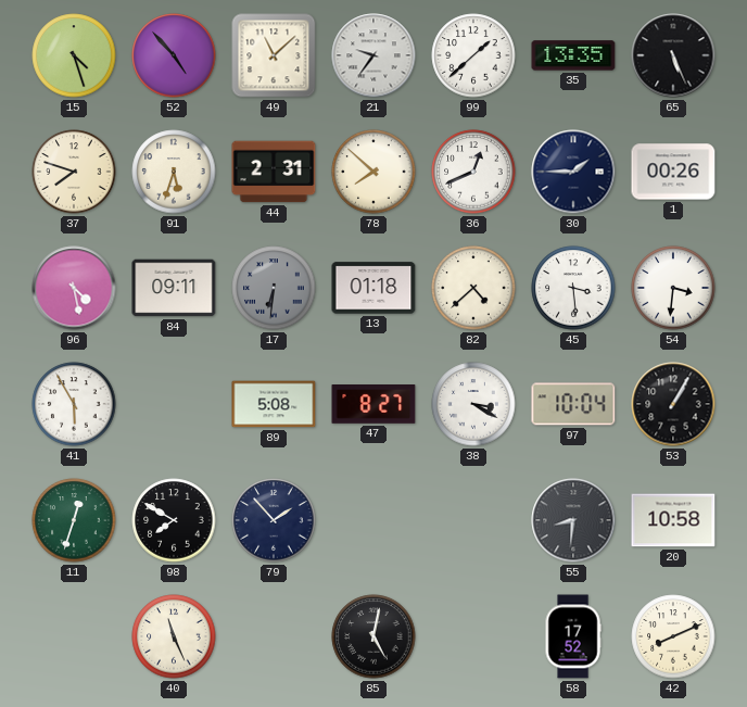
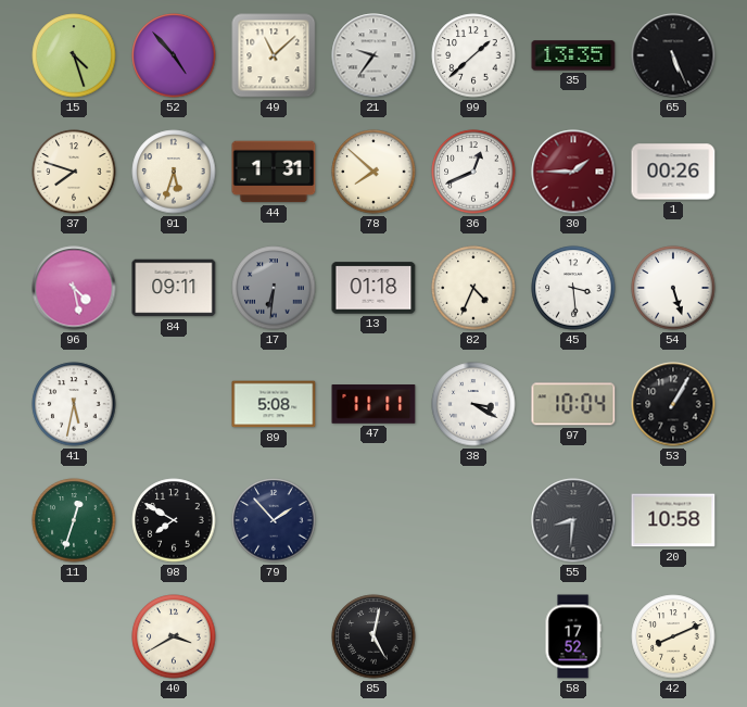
44: 2:31 -> 1:31 (274, 172)
30 dial: navy -> burgundy (573, 172)
82: 4:38 -> 4:34 (473, 288)
54: 3:31 -> 5:27 (673, 288)
41: 5:55 -> 5:32 (74, 404)
47: 8:27 -> 11:11 (373, 404)
40: 11:26 -> 3:40 (174, 636)
